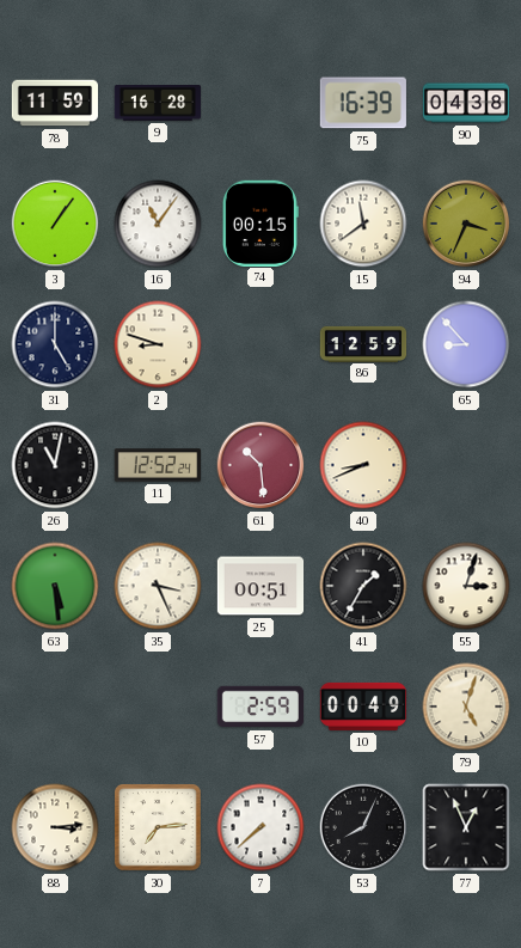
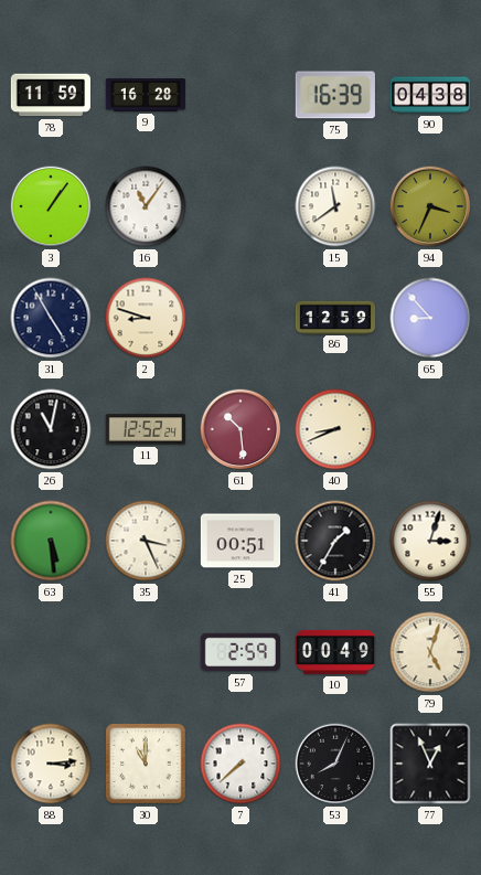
74: 00:15 -> none (260, 222)
31: 5:00 -> 4:55 (51, 318)
30: 7:14 -> 11:00 (147, 765)
